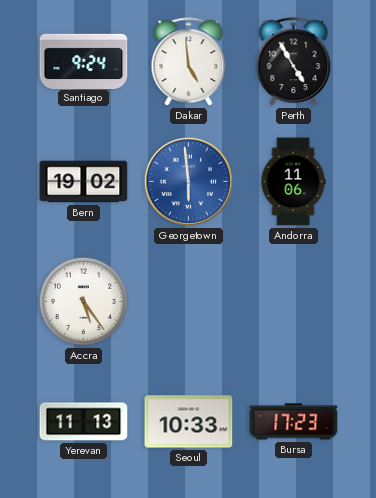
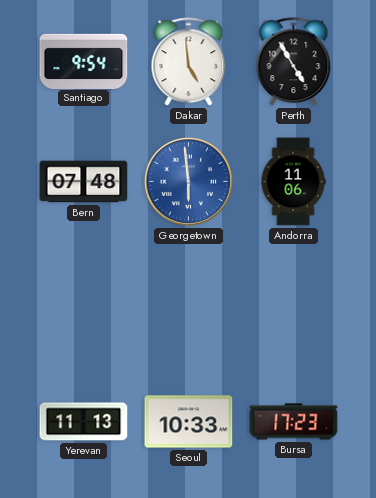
Santiago: 9:24 -> 9:54 (84, 61)
Bern: 19:02 -> 07:48 (84, 182)
Accra: 5:24 -> none (83, 301)
